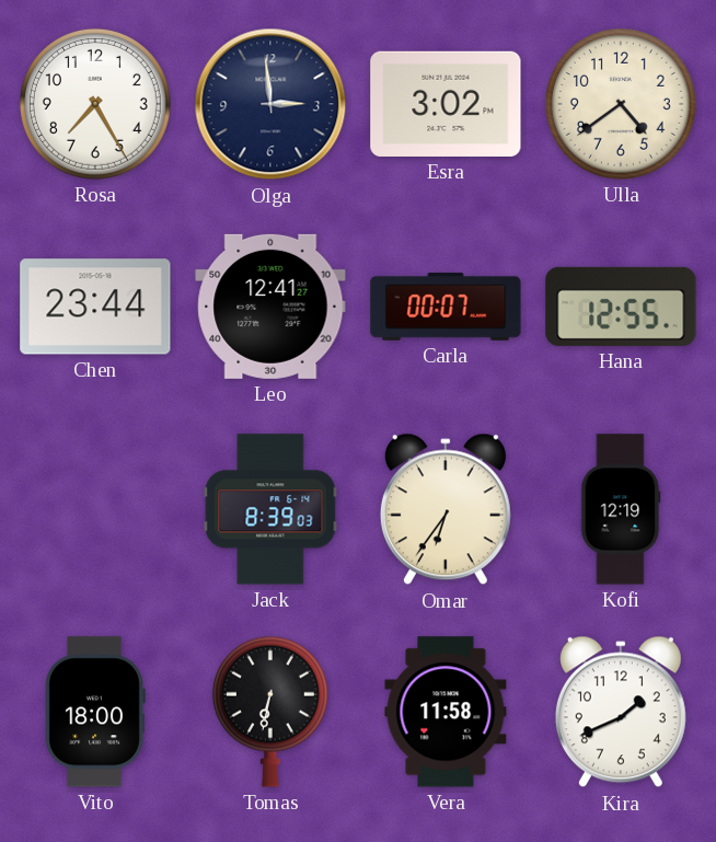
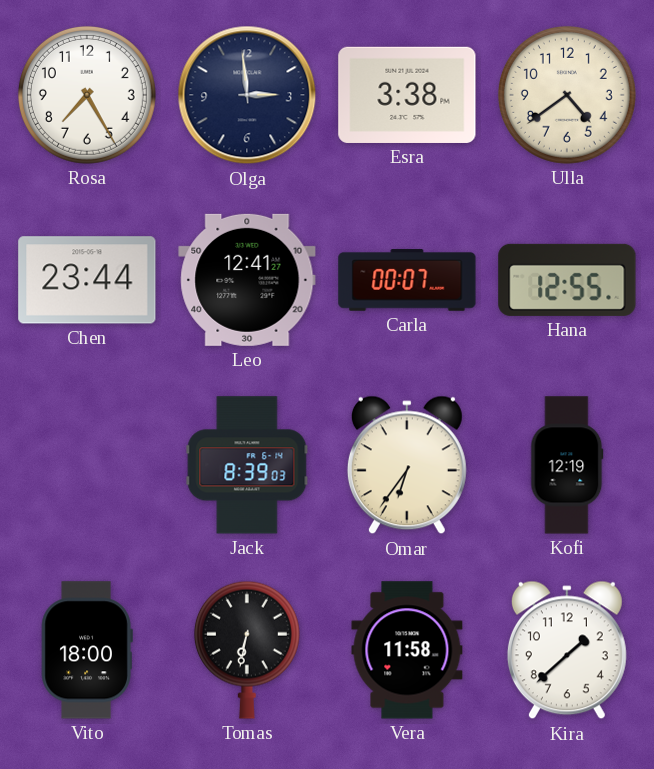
Esra: 3:02 -> 3:38 (407, 95)
Kira: 1:41 -> 1:38 (567, 650)
